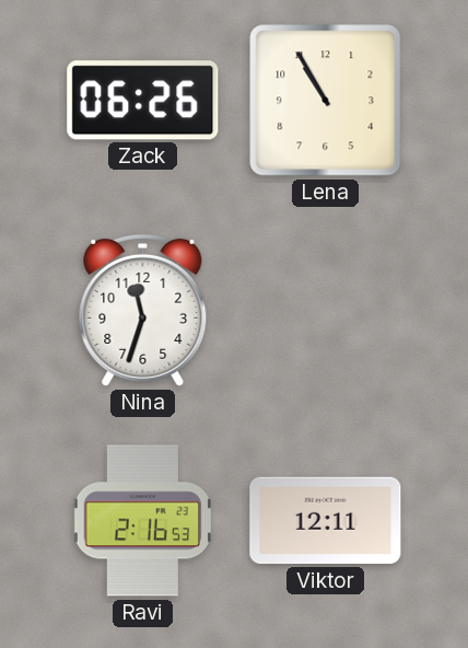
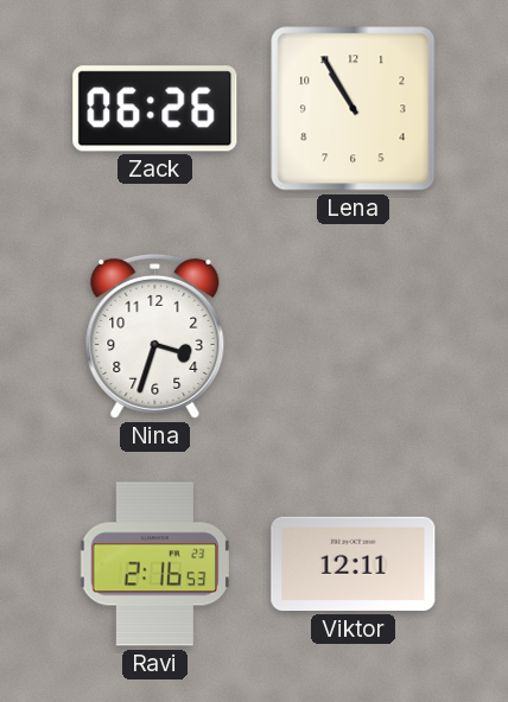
Nina: 11:33 -> 3:33 (155, 336)
